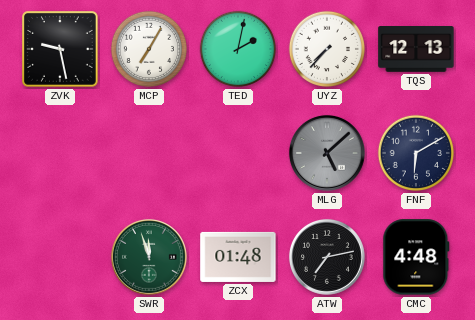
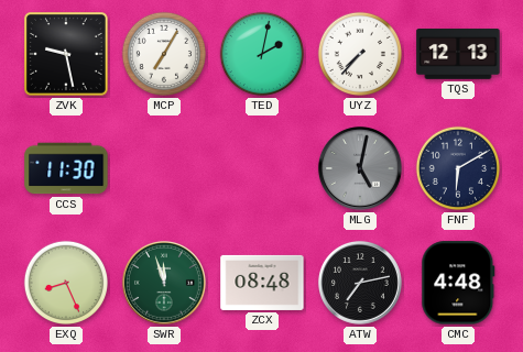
CCS: none -> 11:30 (66, 168)
MLG: 5:08 -> 5:02 (360, 168)
EXQ: none -> 8:26 (66, 283)
ZCX: 01:48 -> 08:48 (262, 283)
